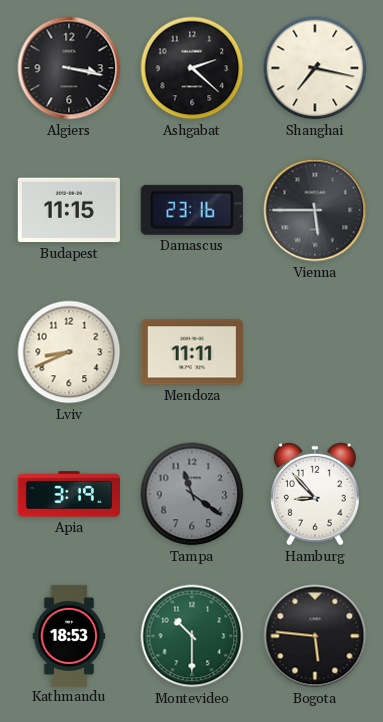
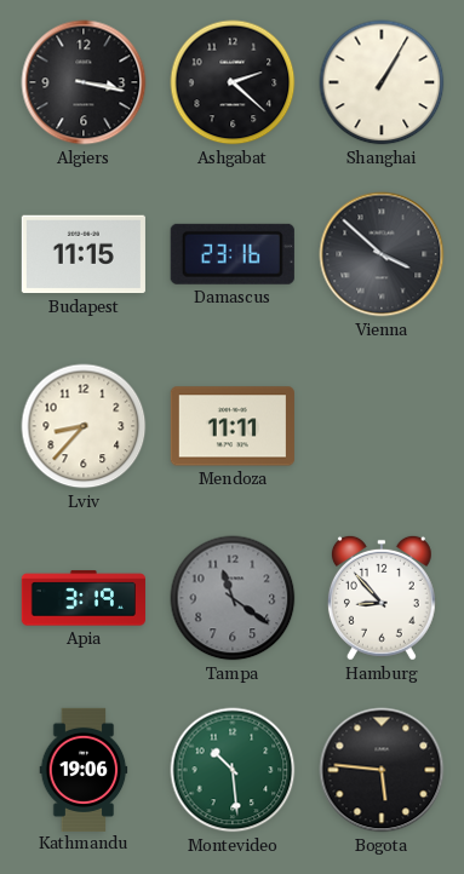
Shanghai: 7:17 -> 1:05 (382, 82)
Vienna: 5:45 -> 3:52 (382, 254)
Lviv: 8:41 -> 8:37 (84, 426)
Kathmandu: 18:53 -> 19:06 (84, 769)
Montevideo: 10:30 -> 10:29 (233, 770)
